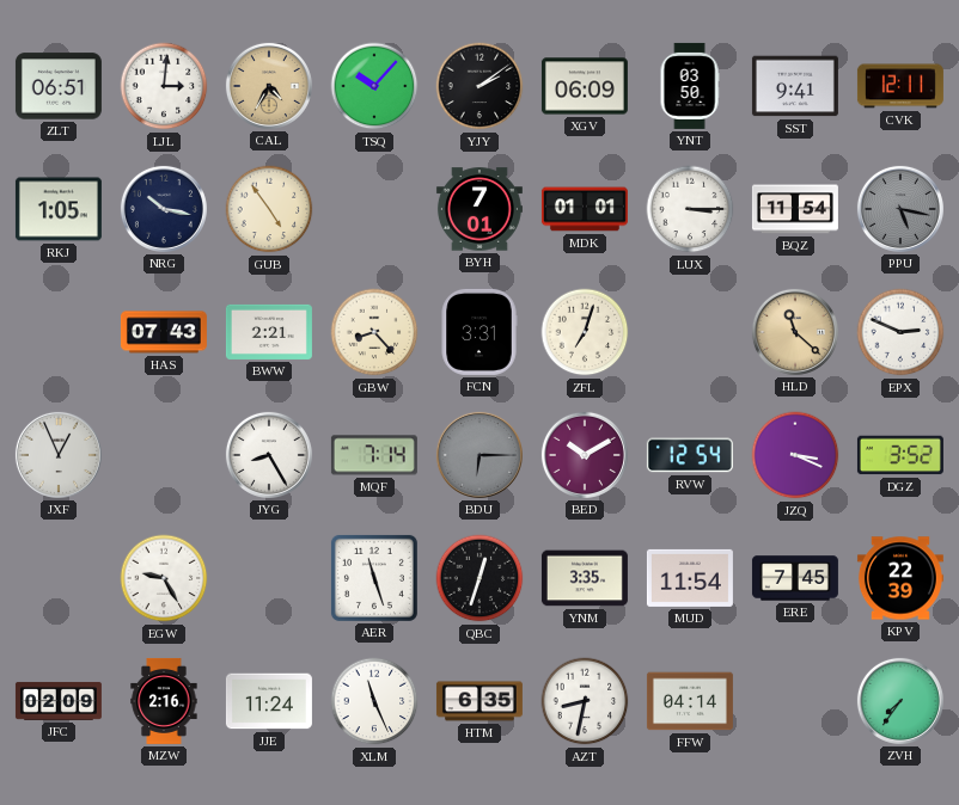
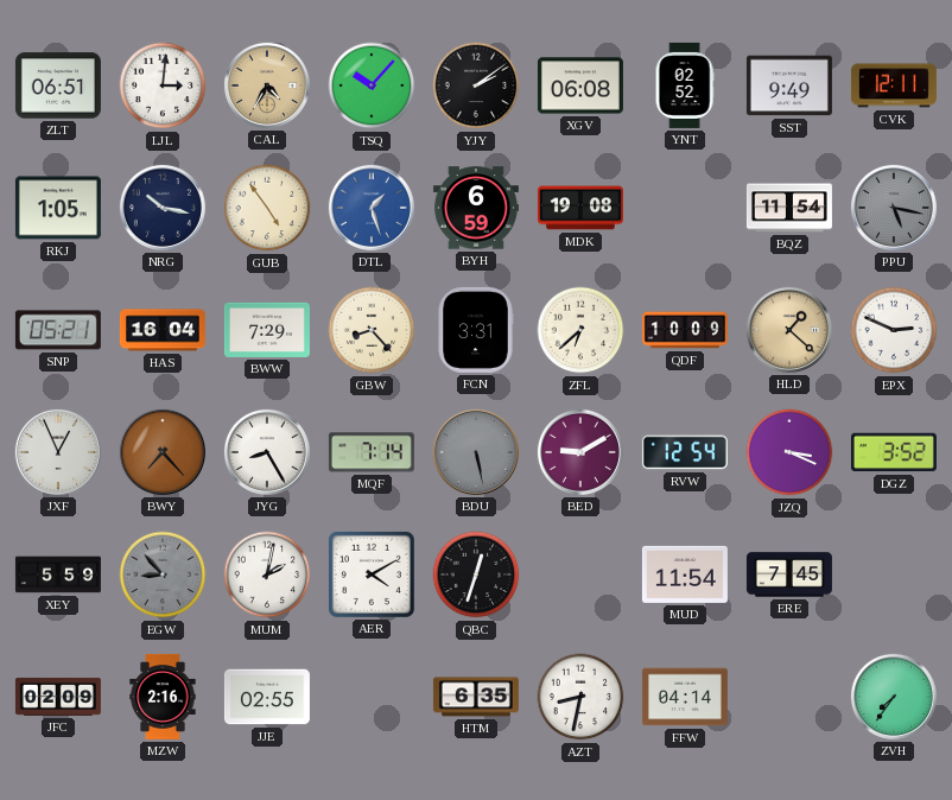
XGV: 06:09 -> 06:08 (580, 85)
YNT: 03:50 -> 02:52 (685, 85)
SST: 9:41 -> 9:49 (789, 85)
DTL: none -> 1:27 (372, 208)
BYH: 7:01 -> 6:59 (476, 208)
MDK: 01:01 -> 19:08 (580, 208)
LUX: 3:15 -> none (690, 209)
SNP: none -> 05:21 (58, 330)
HAS: 07:43 -> 16:04 (163, 330)
BWW: 2:21 -> 7:29 (267, 330)
ZFL: 7:03 -> 6:38 (580, 330)
QDF: none -> 10:09 (685, 330)
HLD: 11:22 -> 1:22 (789, 330)
BWY: none -> 7:23 (163, 452)
BDU: 6:15 -> 5:28 (476, 452)
BED: 10:10 -> 9:10 (580, 452)
XEY: none -> 5:59 (58, 574)
EGW: 9:25 -> 8:53 (163, 574)
EGW dial: white -> grey (163, 574)
MUM: none -> 2:02 (267, 574)
AER: 11:27 -> 4:10 (372, 574)
YNM: 3:35 -> none (585, 578)
KPV: 22:39 -> none (900, 578)
JJE: 11:24 -> 02:55 (267, 697)
XLM: 11:26 -> none (374, 701)
